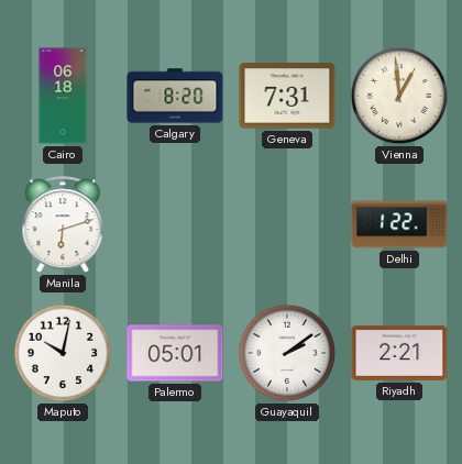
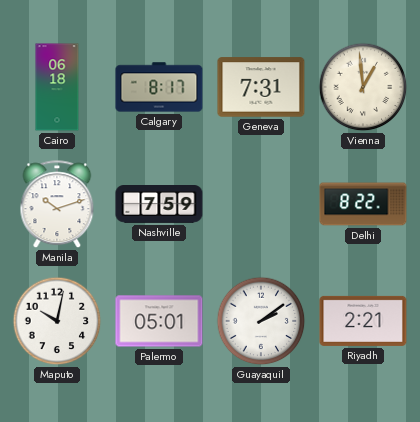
Calgary: 8:20 -> 8:17 (159, 87)
Manila: 6:12 -> 10:12 (57, 205)
Nashville: none -> 7:59 (159, 205)
Delhi: 1:22 -> 8:22 (363, 204)
